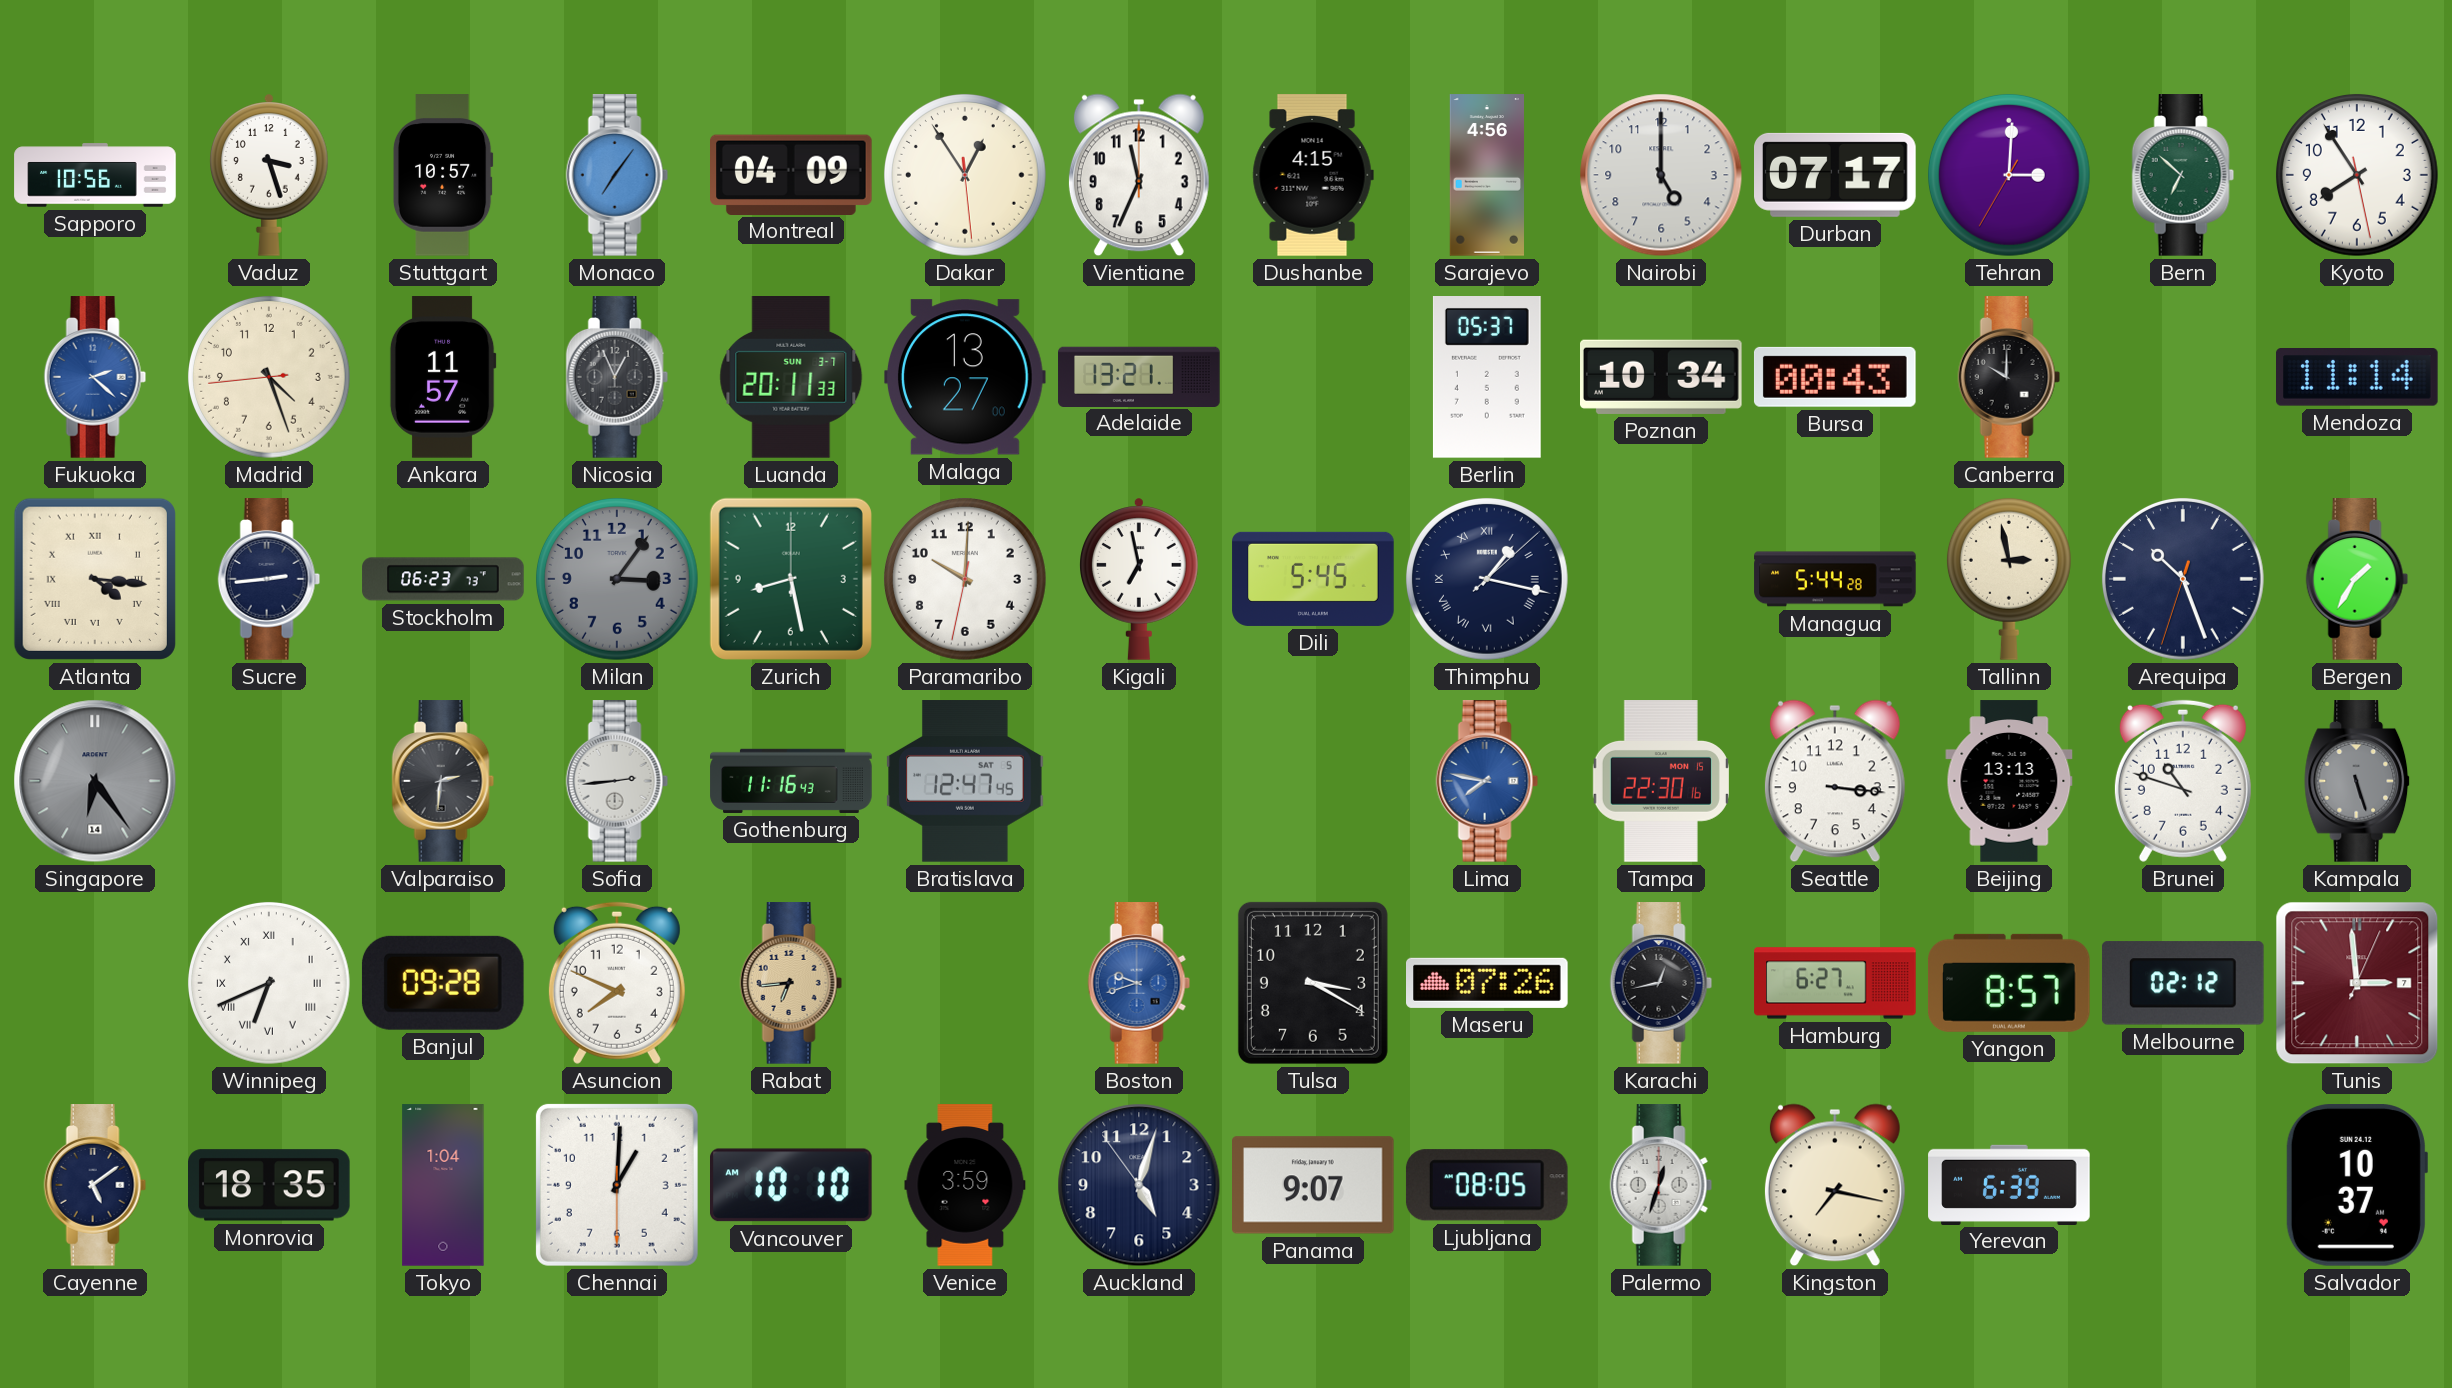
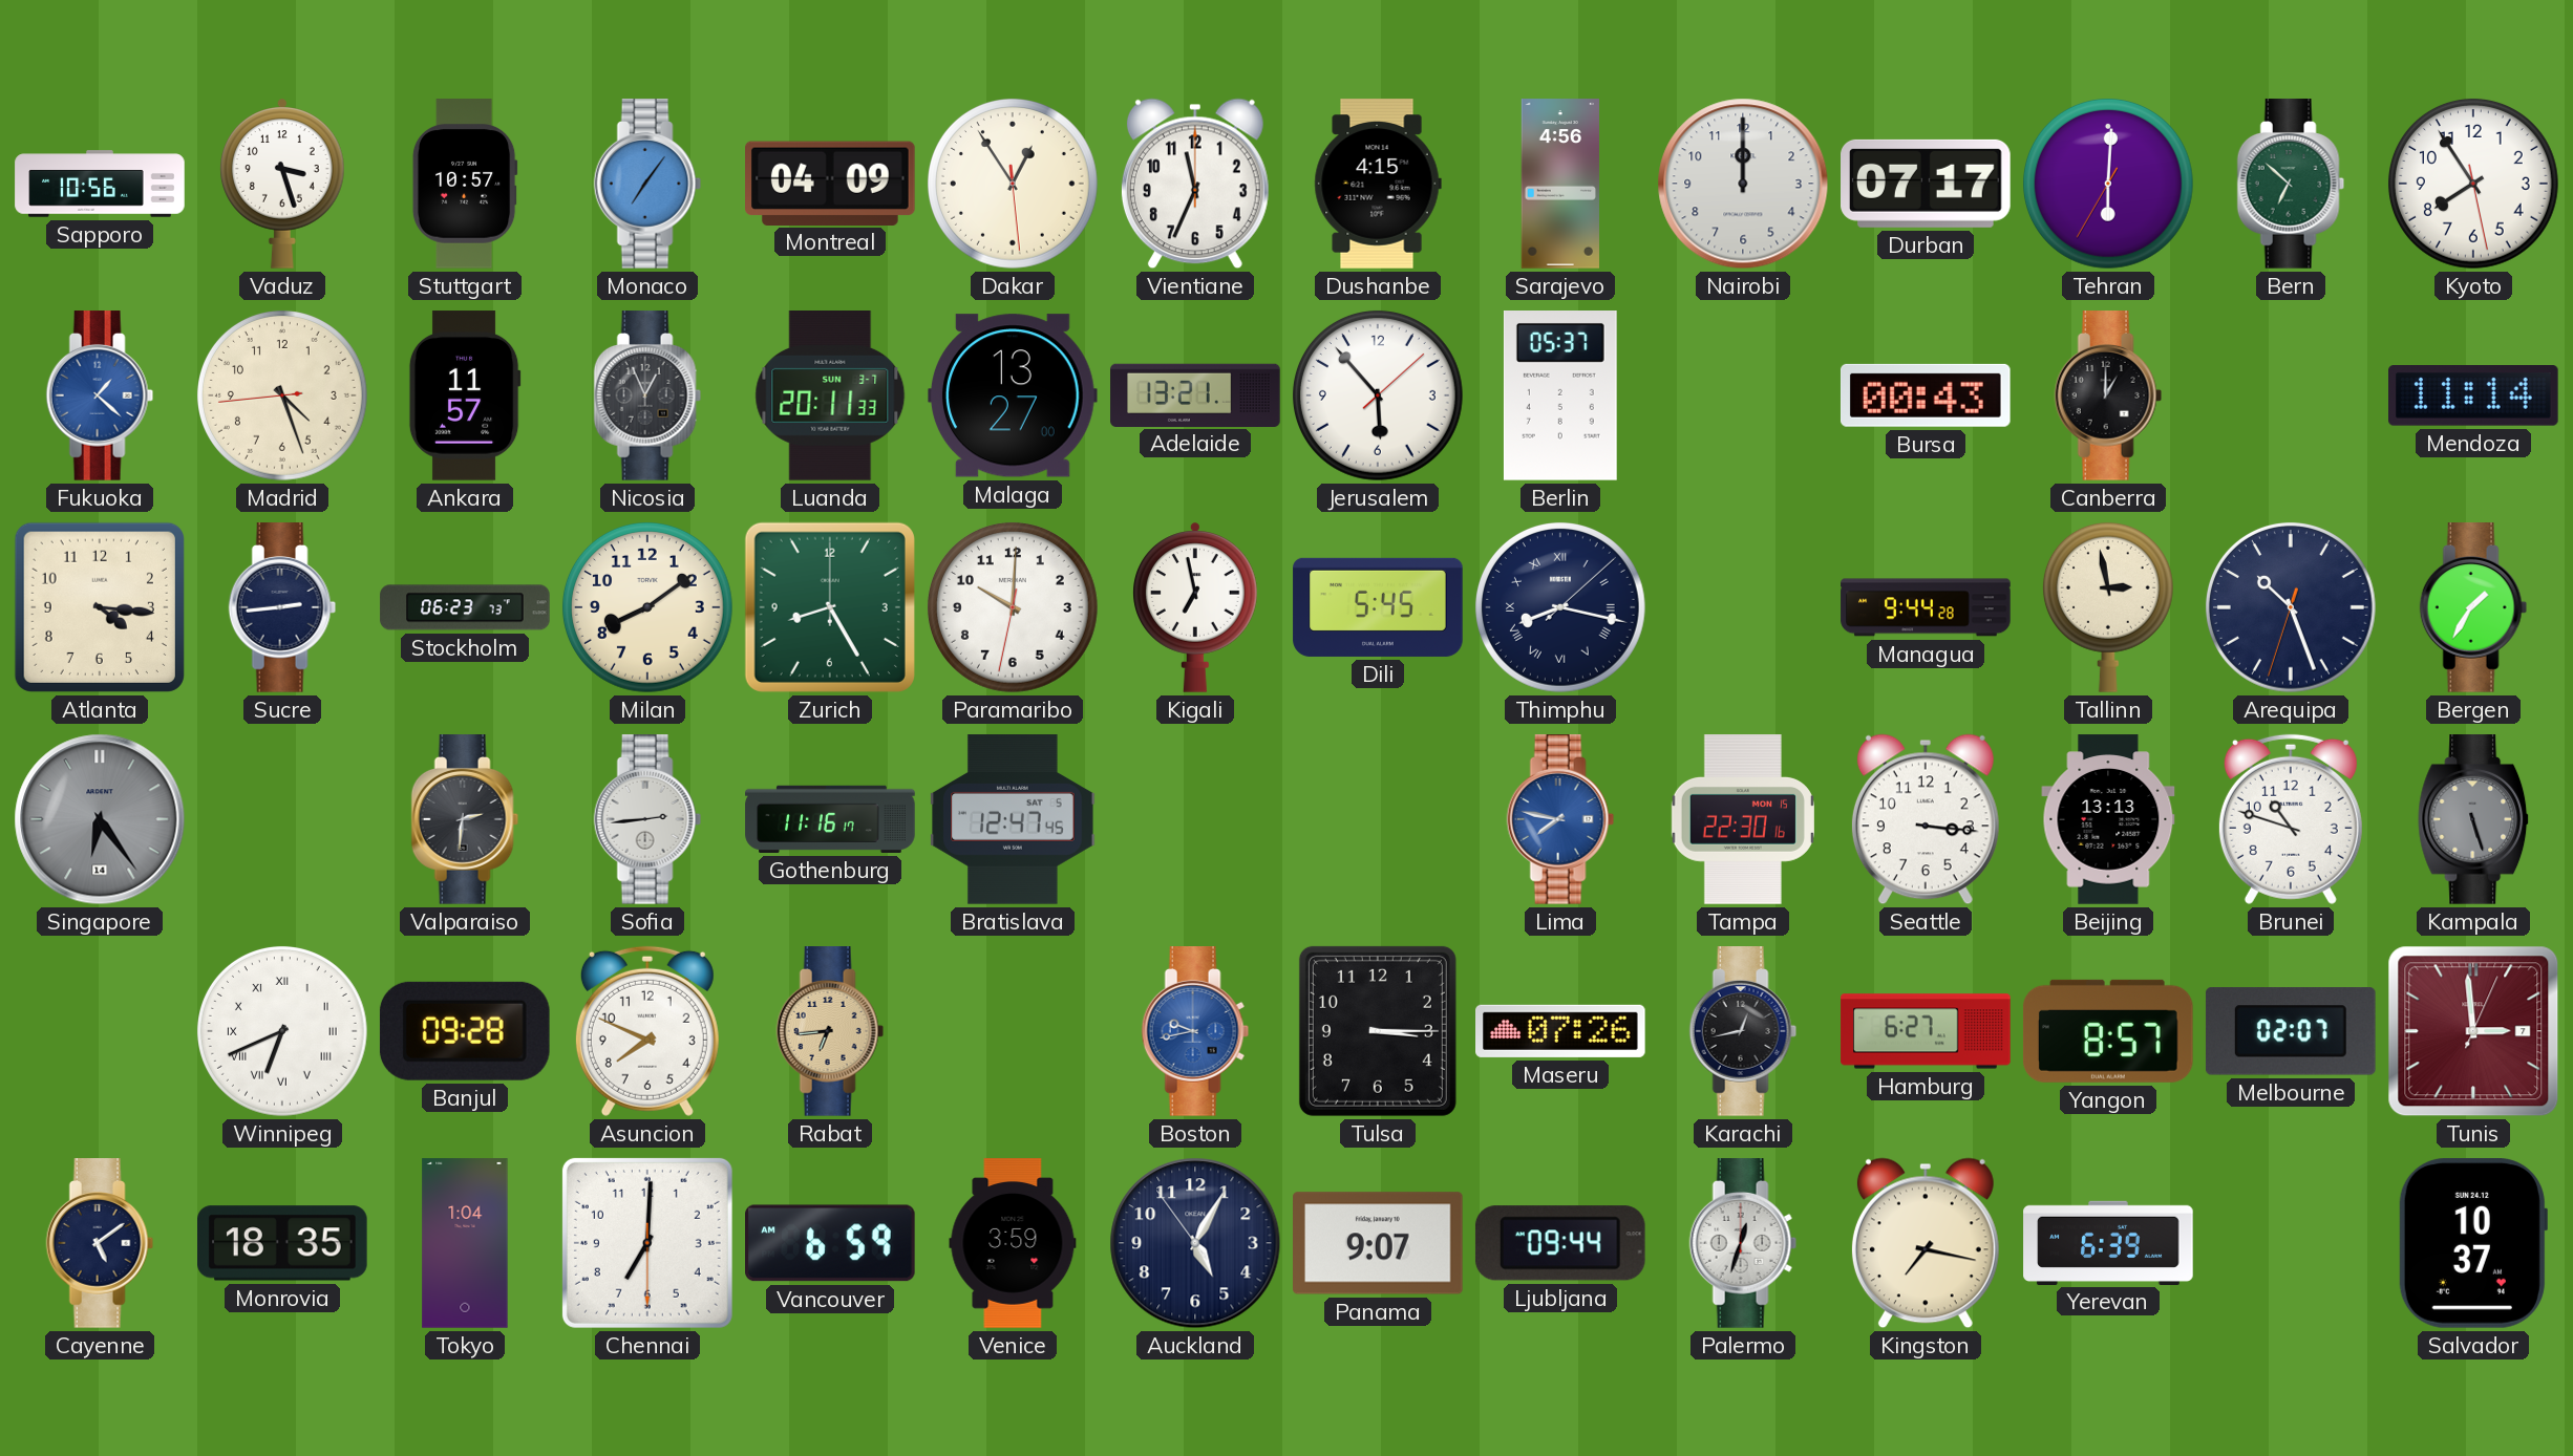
Nairobi: 5:00 -> 12:00 (1743, 184)
Tehran: 3:00 -> 6:00 (2108, 184)
Fukuoka: 2:22 -> 1:22 (100, 395)
Jerusalem: none -> 5:53 (1378, 395)
Poznan: 10:34 -> none (1662, 377)
Canberra: 10:00 -> 1:00 (2108, 395)
Atlanta numerals: Roman -> Arabic (100, 607)
Milan: 3:06 -> 8:09 (647, 607)
Milan dial: grey -> cream (647, 607)
Zurich: 8:28 -> 8:25 (830, 607)
Thimphu: 1:17 -> 8:17 (1560, 607)
Managua: 5:44 -> 9:44 (1926, 607)
Gothenburg: 11:16:43 -> 11:16:17 (830, 819)
Boston: 9:42 -> 9:43 (1195, 1031)
Tulsa: 3:20 -> 3:15 (1378, 1031)
Melbourne: 02:12 -> 02:07 (2291, 1031)
Chennai: 1:00 -> 7:00 (647, 1243)
Vancouver: 10:10 -> 6:59 (831, 1243)
Auckland: 5:02 -> 5:04 (1195, 1243)
Ljubljana: 08:05 -> 09:44 (1560, 1243)
